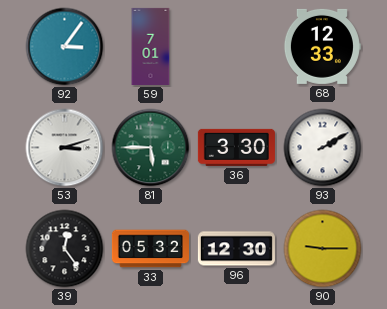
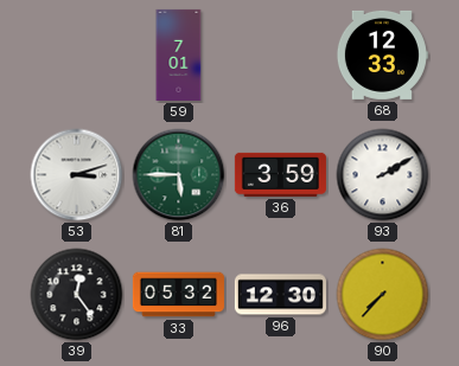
92: 3:06 -> none (65, 47)
36: 3:30 -> 3:59 (280, 174)
90: 9:15 -> 7:37 (383, 295)
